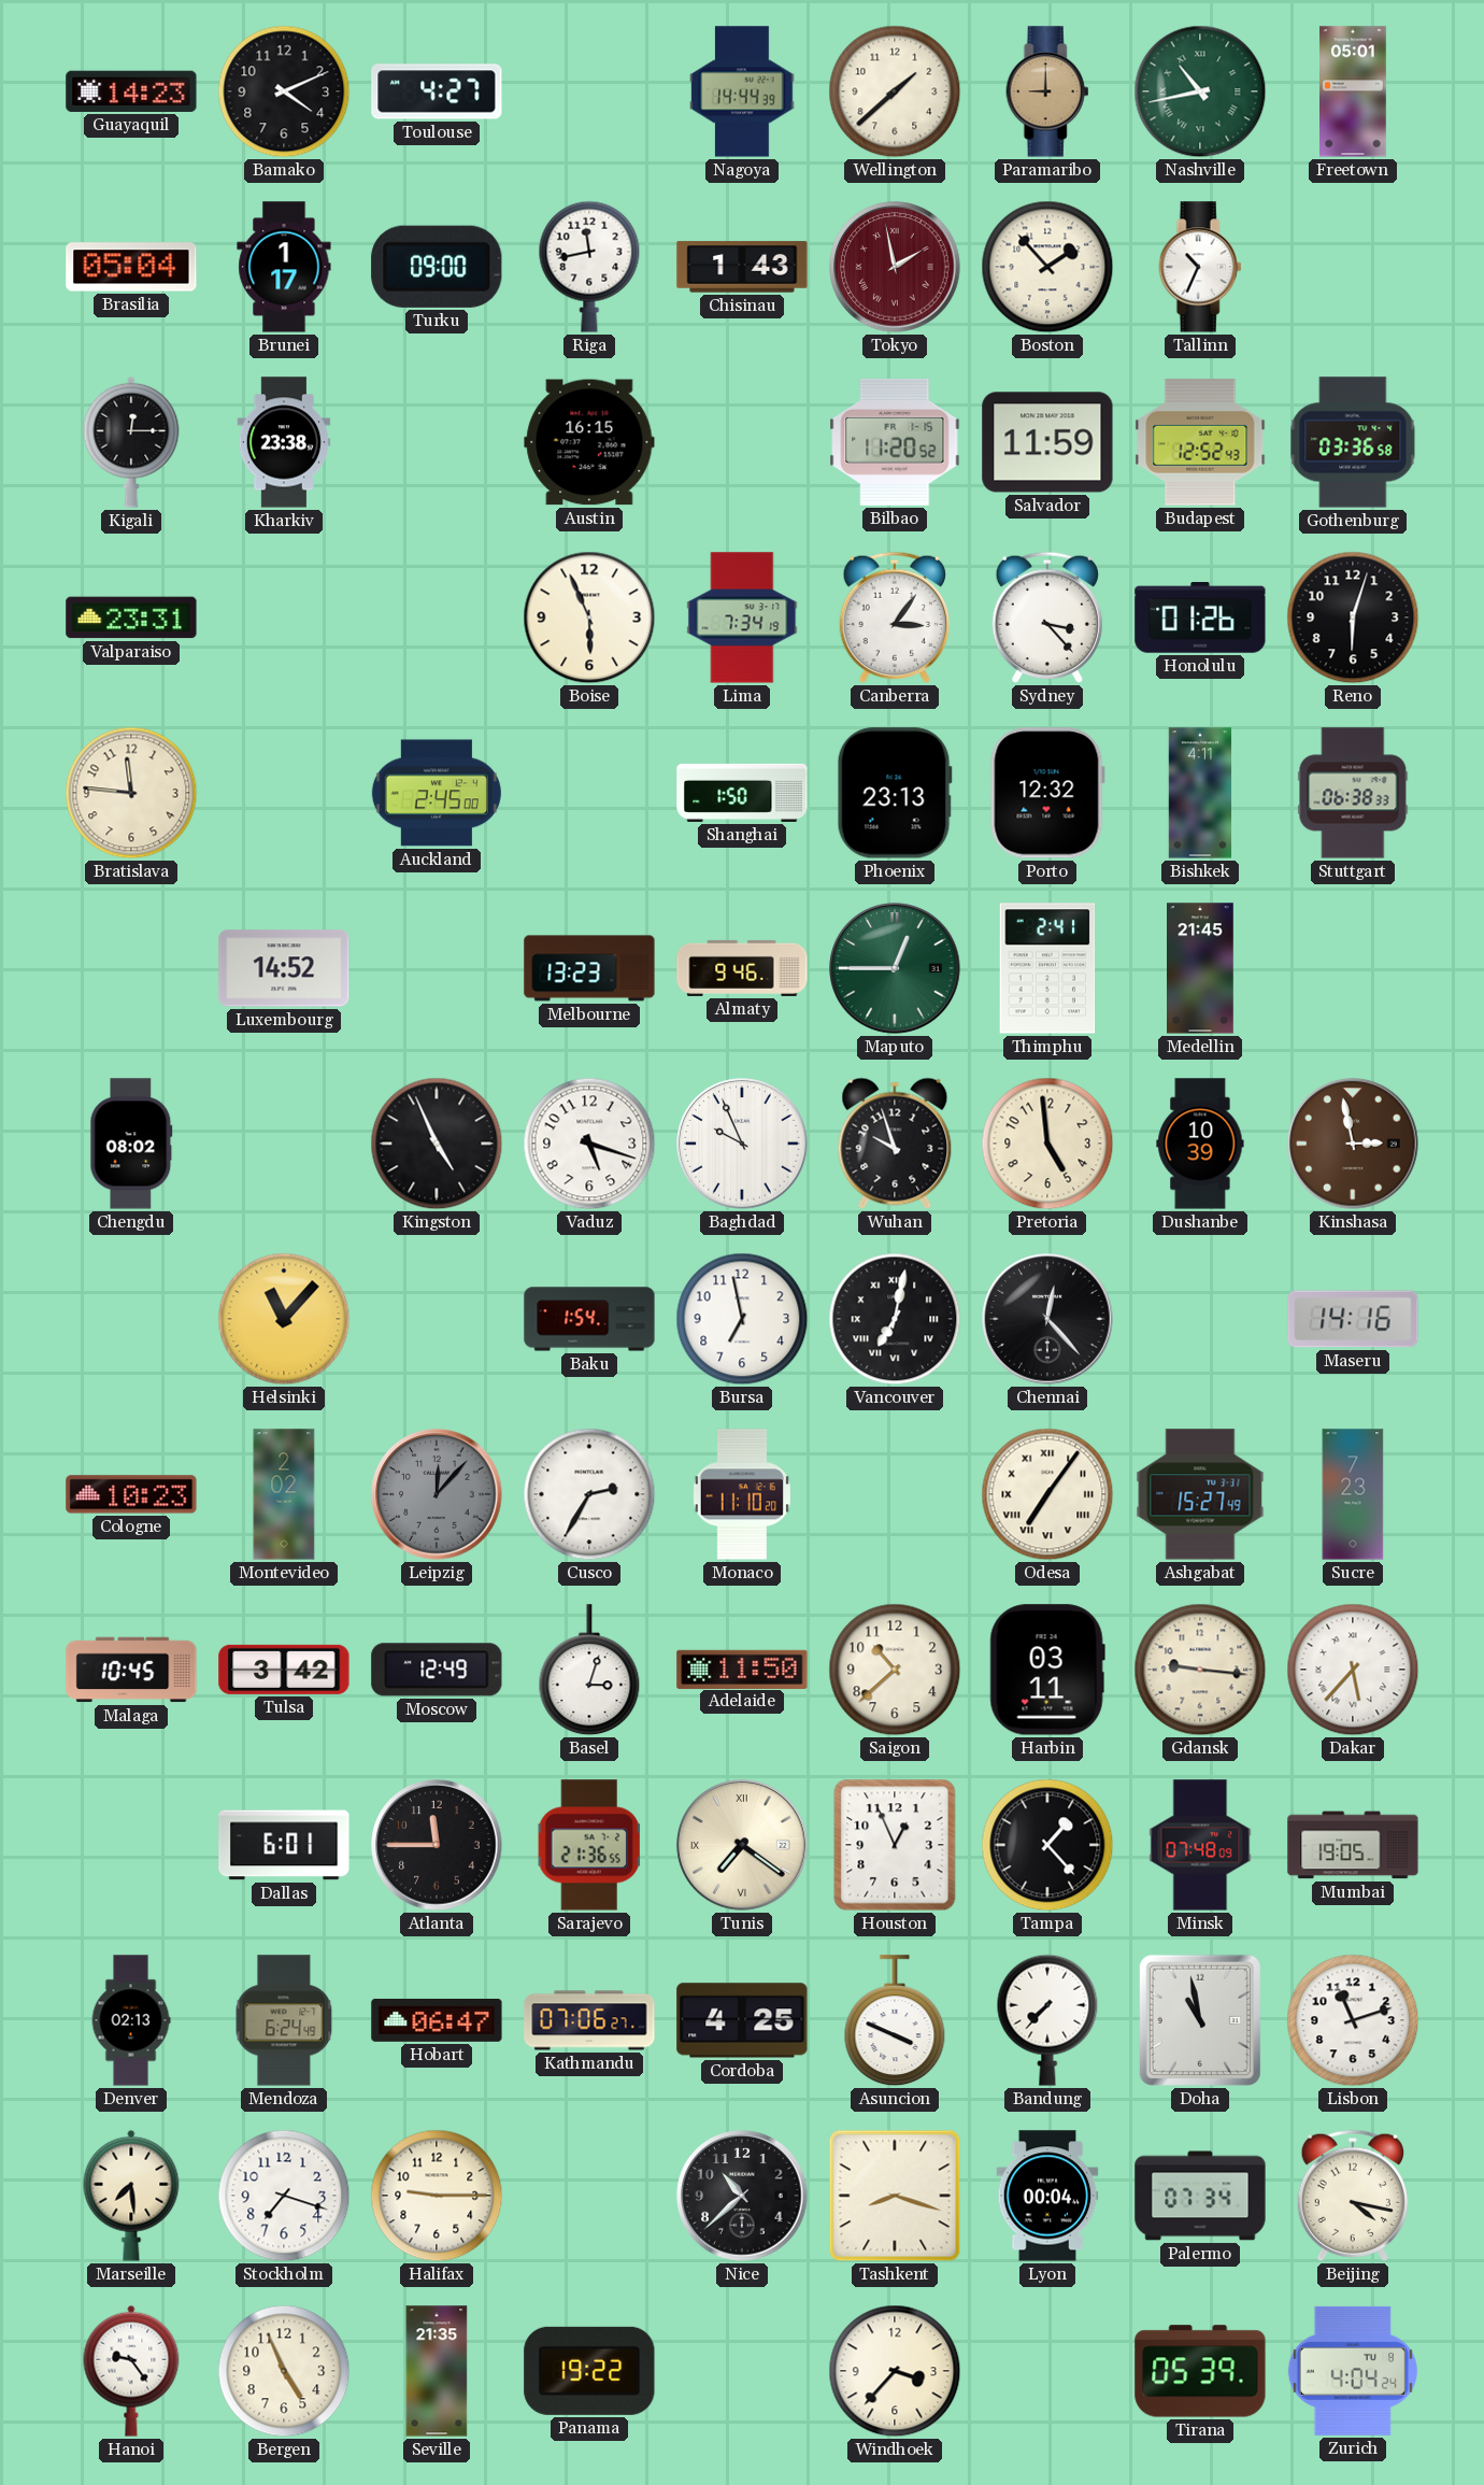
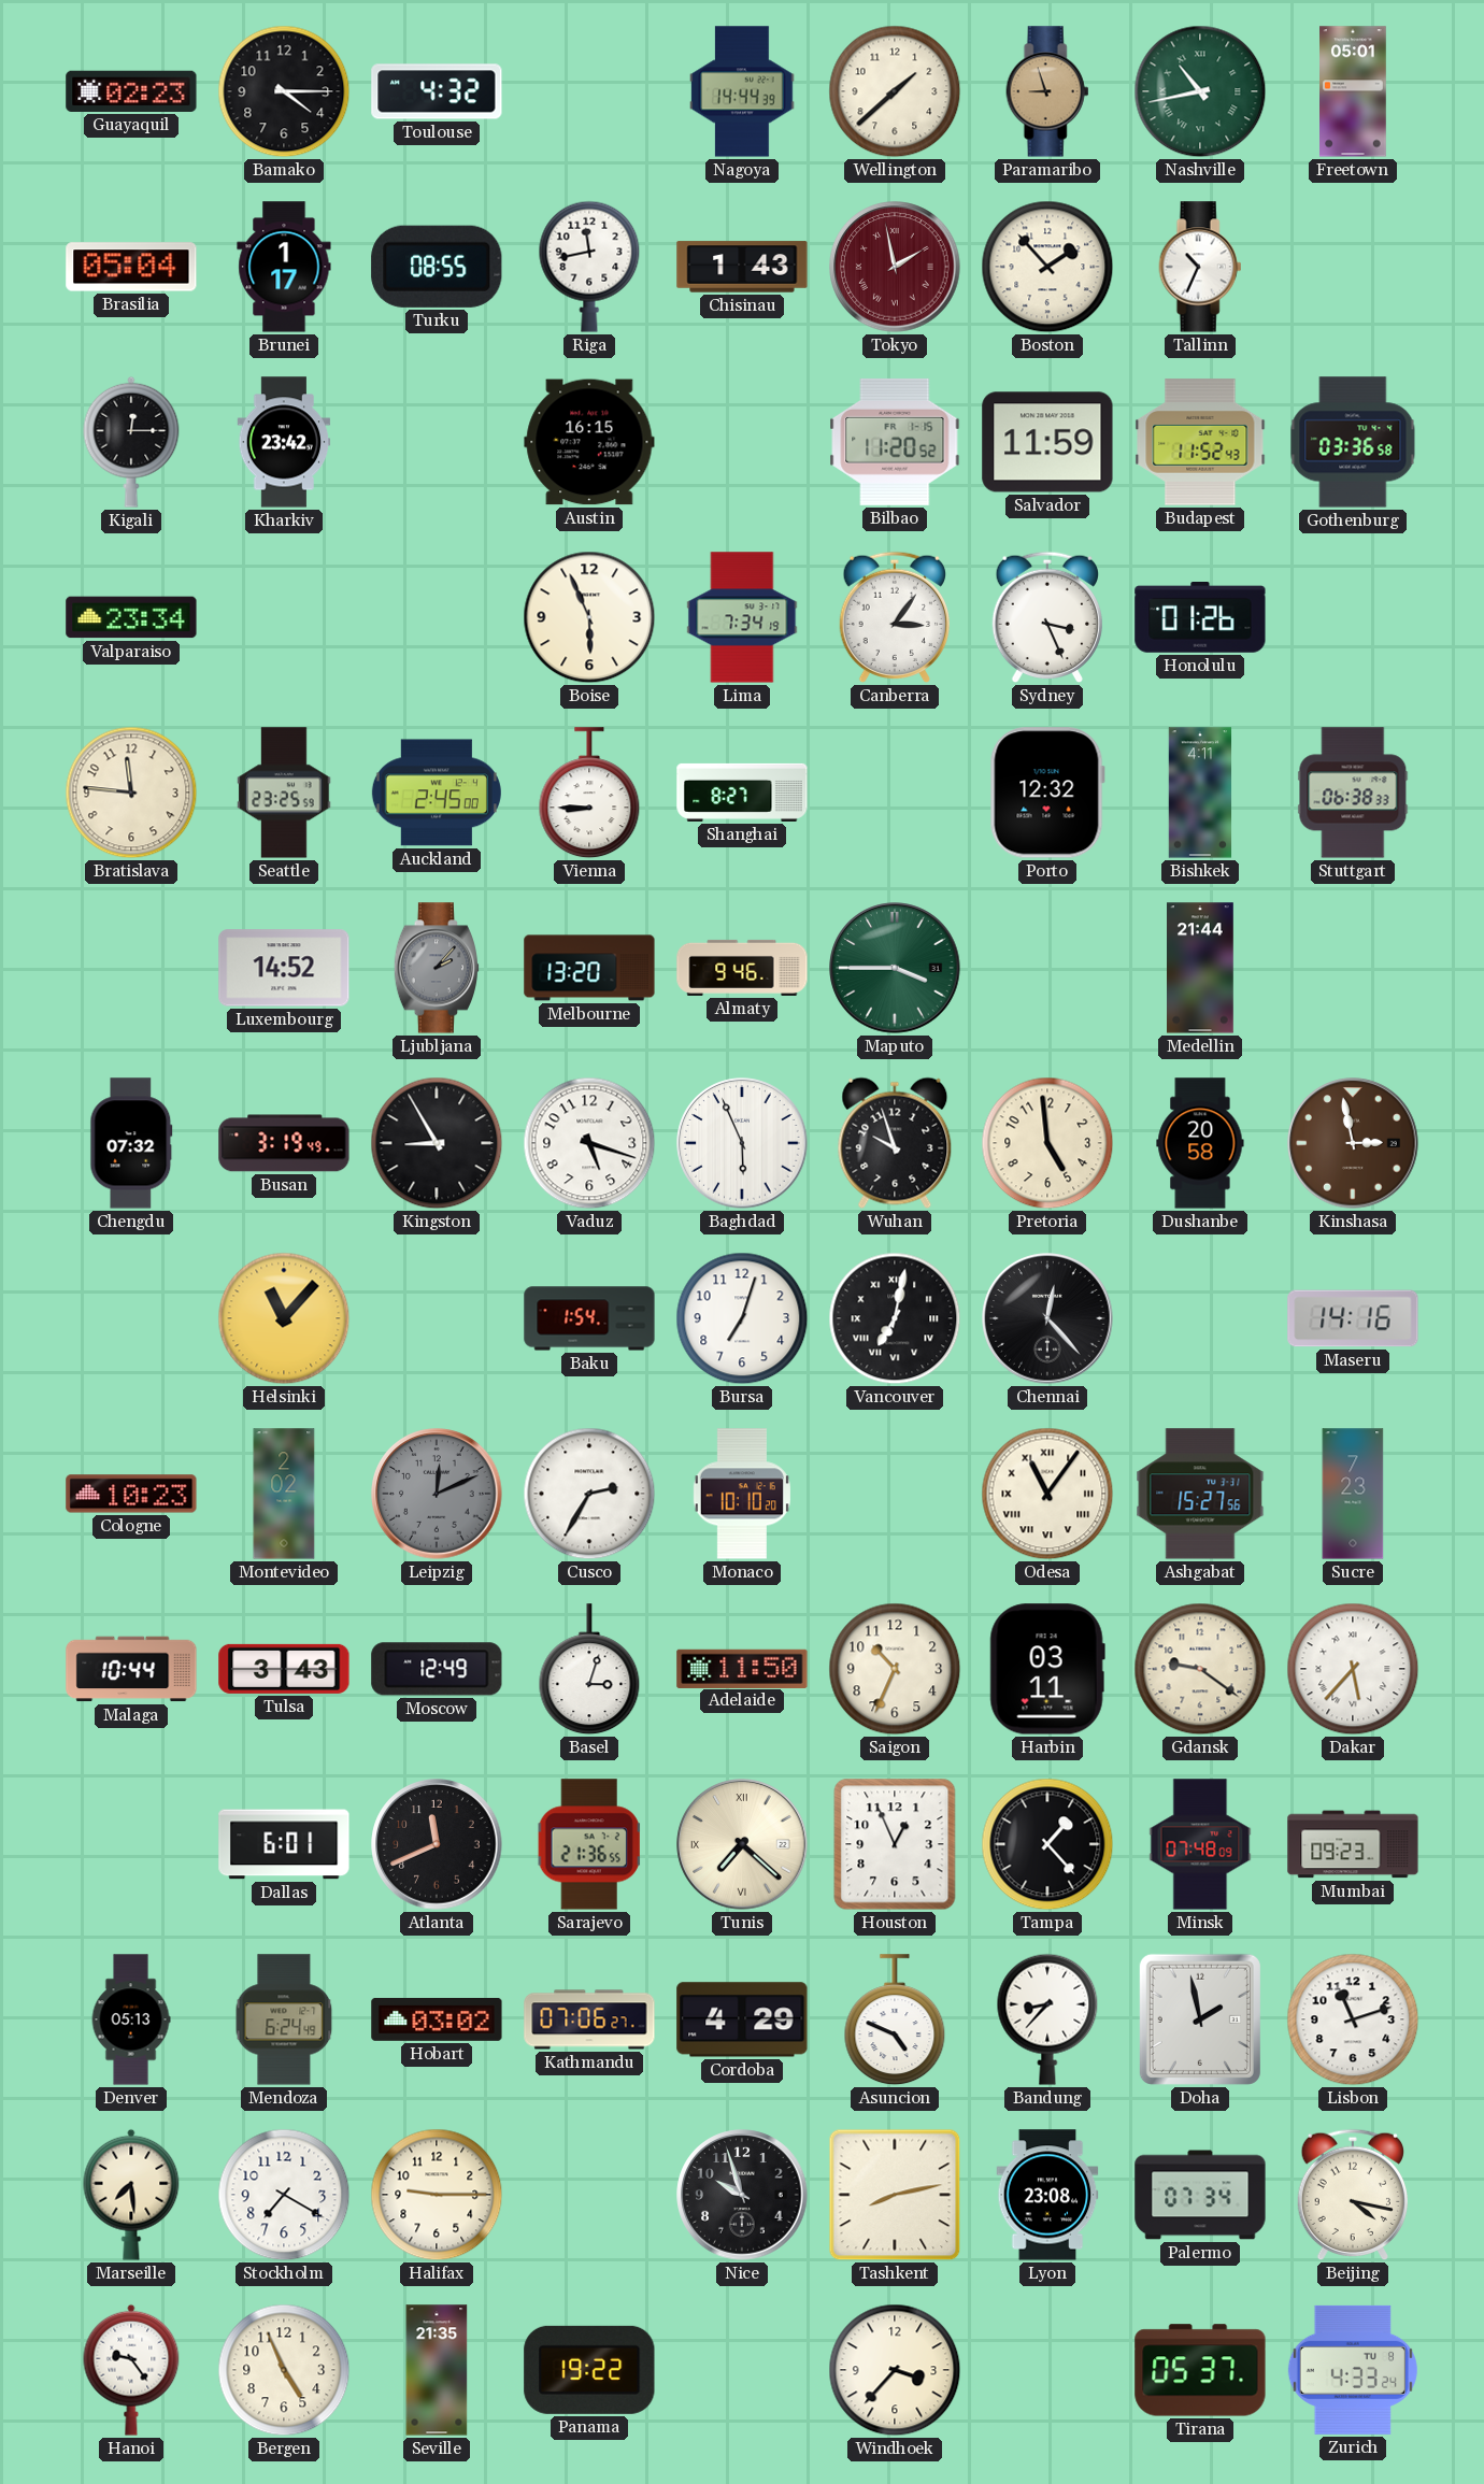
Guayaquil: 14:23 -> 02:23 (131, 91)
Bamako: 4:11 -> 4:15 (284, 91)
Toulouse: 4:27 -> 4:32 (437, 91)
Paramaribo: 9:00 -> 8:57 (1047, 91)
Turku: 09:00 -> 08:55 (437, 267)
Kharkiv: 23:38 -> 23:42 (284, 442)
Budapest: 12:52 -> 11:52 (1200, 442)
Valparaiso: 23:31 -> 23:34 (131, 617)
Sydney: 3:23 -> 3:26 (1046, 617)
Reno: 6:03 -> none (1353, 617)
Seattle: none -> 23:25 (284, 793)
Vienna: none -> 8:45 (589, 794)
Shanghai: 1:50 -> 8:27 (742, 793)
Phoenix: 23:13 -> none (895, 793)
Ljubljana: none -> 2:07 (436, 968)
Melbourne: 13:23 -> 13:20 (589, 968)
Maputo: 12:45 -> 3:45 (895, 968)
Thimphu: 2:41 -> none (1047, 968)
Medellin: 21:45 -> 21:44 (1201, 968)
Chengdu: 08:02 -> 07:32 (131, 1143)
Busan: none -> 3:19 (284, 1143)
Kingston: 4:56 -> 8:55 (437, 1143)
Baghdad: 9:56 -> 5:56 (742, 1143)
Dushanbe: 10:39 -> 20:58 (1200, 1143)
Bursa: 6:58 -> 7:03 (742, 1318)
Leipzig: 12:07 -> 12:11 (437, 1494)
Monaco: 11:10 -> 10:10 (742, 1494)
Odesa: 7:06 -> 11:06 (1047, 1494)
Ashgabat: 15:27:49 -> 15:27:56 (1200, 1494)
Malaga: 10:45 -> 10:44 (131, 1669)
Tulsa: 3:42 -> 3:43 (284, 1669)
Saigon: 10:38 -> 10:34 (895, 1669)
Gdansk: 9:16 -> 9:21 (1200, 1669)
Atlanta: 11:45 -> 11:41 (437, 1844)
Tunis: 7:21 -> 7:22 (742, 1844)
Mumbai: 19:05 -> 09:23 (1353, 1844)
Denver: 02:13 -> 05:13 (131, 2019)
Hobart: 06:47 -> 03:02 (437, 2019)
Cordoba: 4:25 -> 4:29 (742, 2019)
Asuncion: 3:49 -> 4:49 (895, 2021)
Bandung: 7:37 -> 8:37 (1047, 2019)
Doha: 10:58 -> 1:58 (1200, 2019)
Stockholm: 7:18 -> 7:20 (284, 2195)
Nice: 10:38 -> 9:57 (742, 2195)
Tashkent: 8:18 -> 8:13 (895, 2195)
Lyon: 00:04 -> 23:08 (1047, 2195)
Tirana: 05:39 -> 05:37 (1200, 2370)
Zurich: 4:04 -> 4:33 (1353, 2370)
